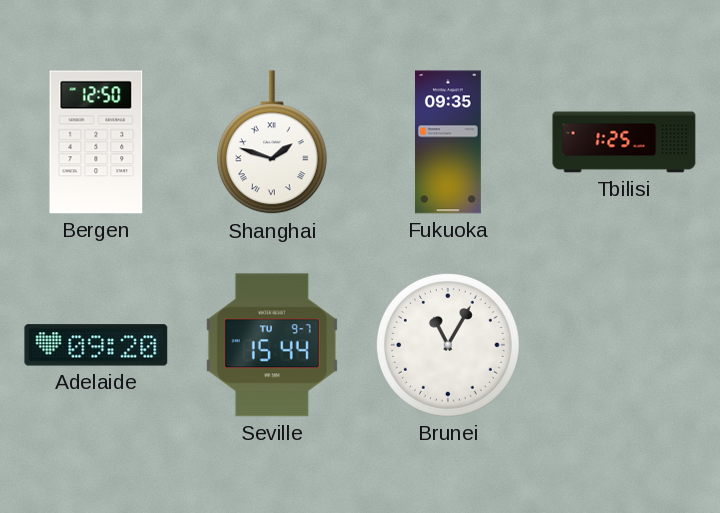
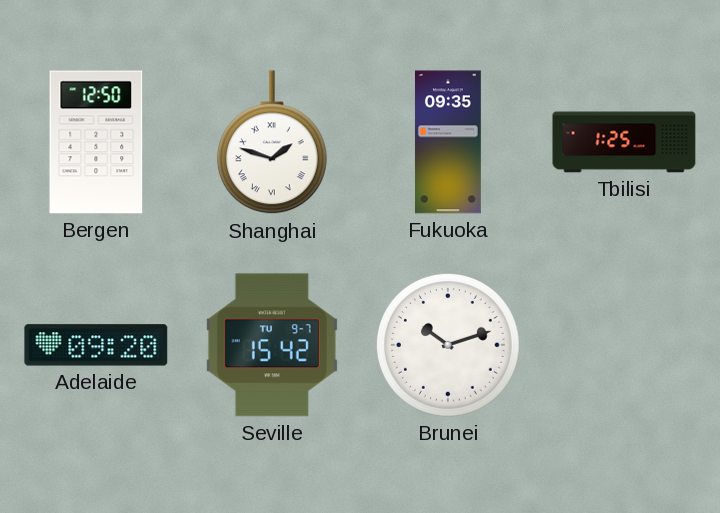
Seville: 15:44 -> 15:42 (272, 345)
Brunei: 11:05 -> 10:12 (448, 345)
